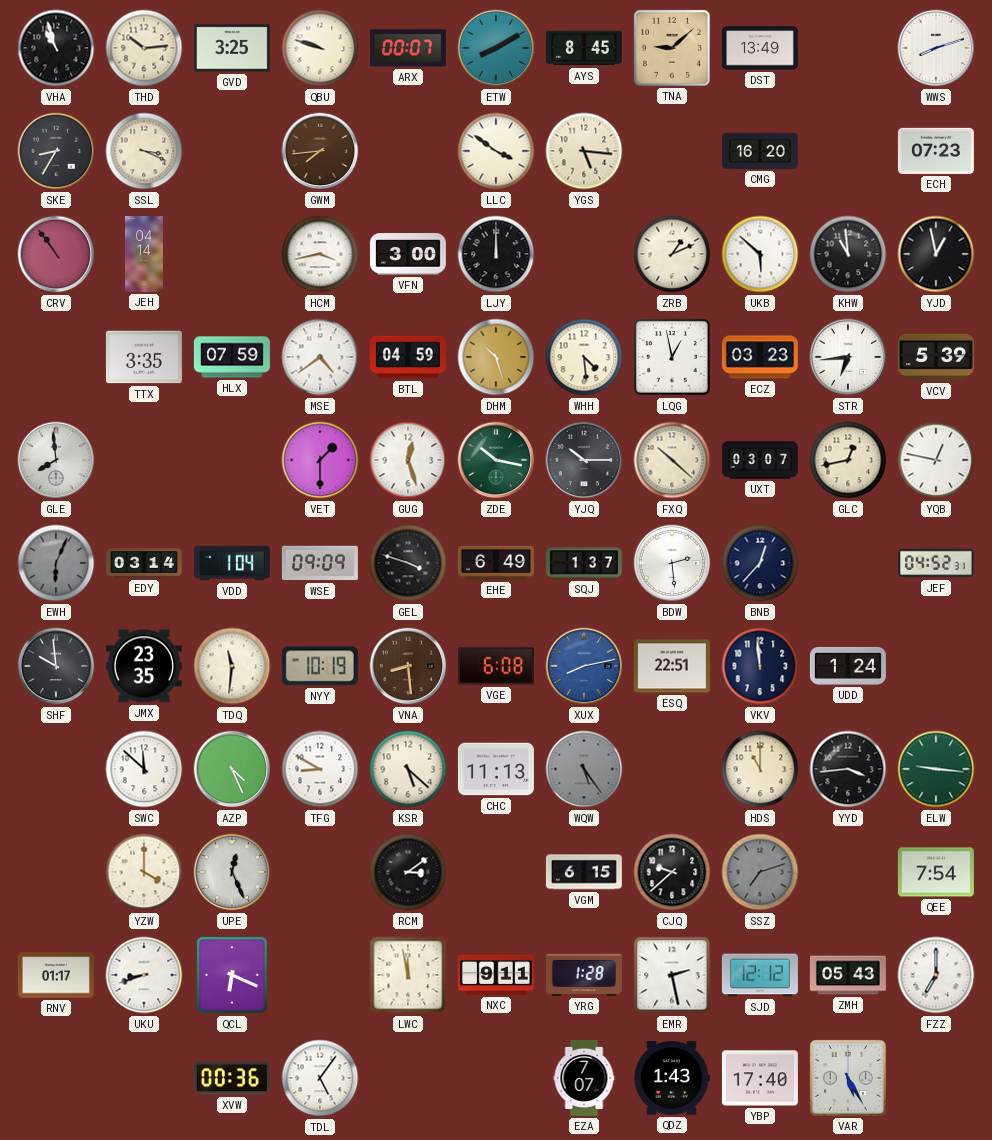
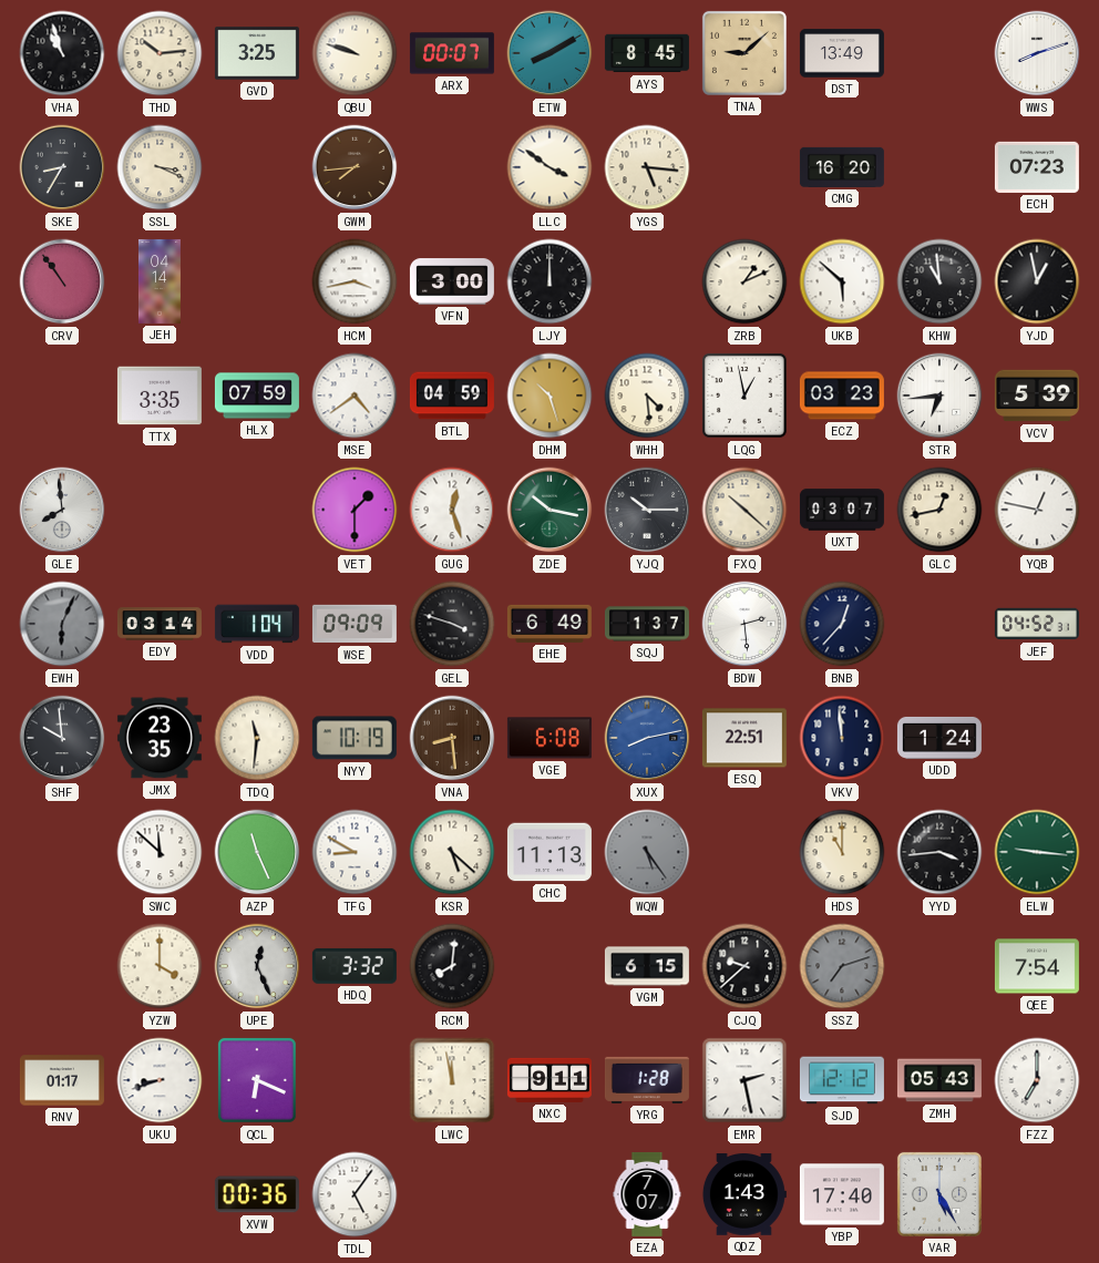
AZP: 4:26 -> 11:26 (257, 852)
HDQ: none -> 3:32 (355, 966)
RCM: 3:09 -> 8:01 (452, 966)
